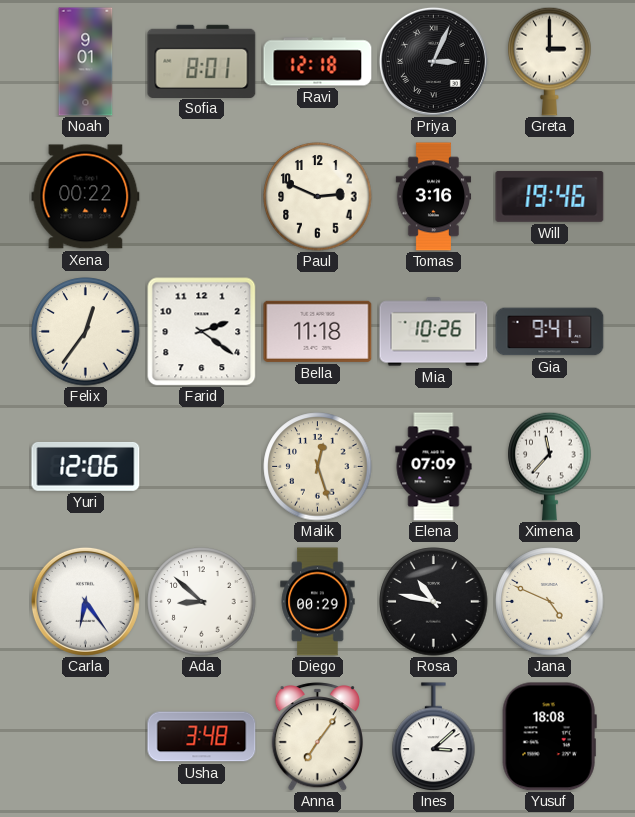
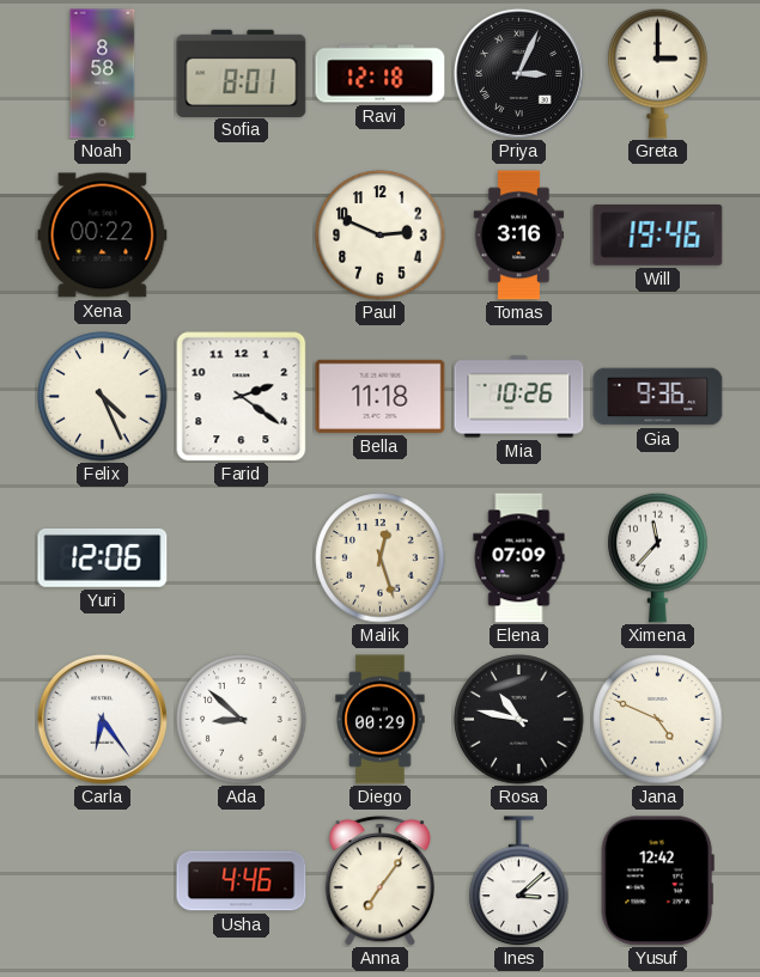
Noah: 9:01 -> 8:58 (103, 74)
Felix: 12:36 -> 4:26 (103, 397)
Gia: 9:41 -> 9:36 (658, 397)
Usha: 3:48 -> 4:46 (242, 881)
Yusuf: 18:08 -> 12:42 (657, 881)
